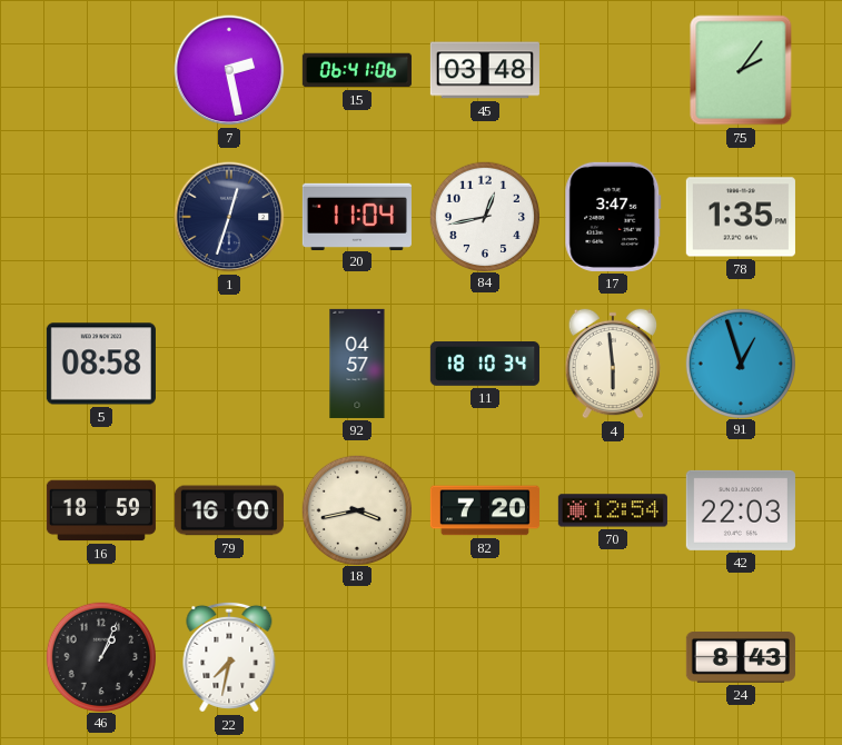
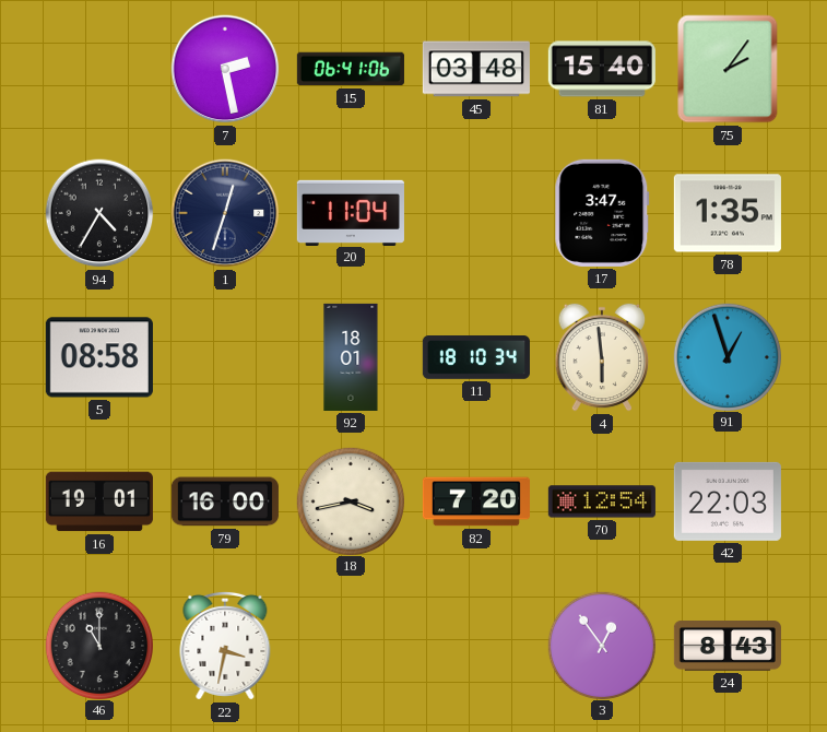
81: none -> 15:40 (602, 69)
94: none -> 4:35 (99, 213)
84: 12:43 -> none (484, 216)
92: 04:57 -> 18:01 (351, 357)
16: 18:59 -> 19:01 (99, 501)
46: 1:04 -> 11:00 (98, 645)
22: 7:32 -> 3:32 (225, 646)
3: none -> 12:54 (601, 645)
